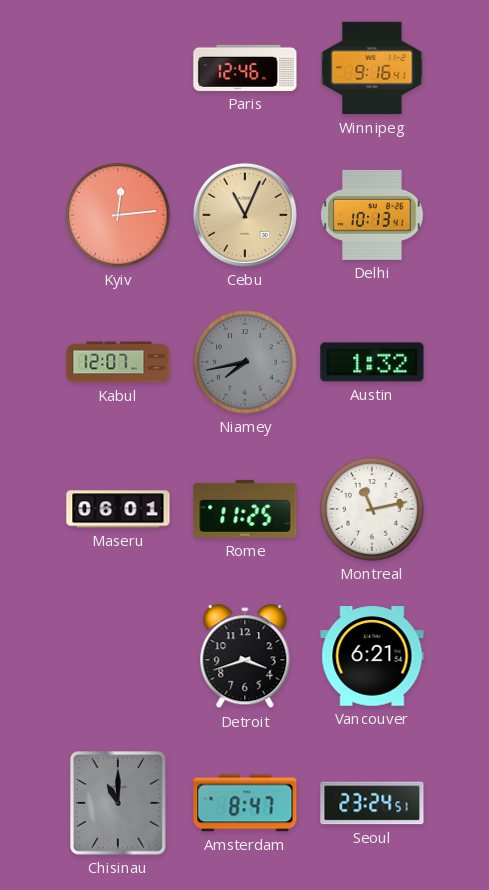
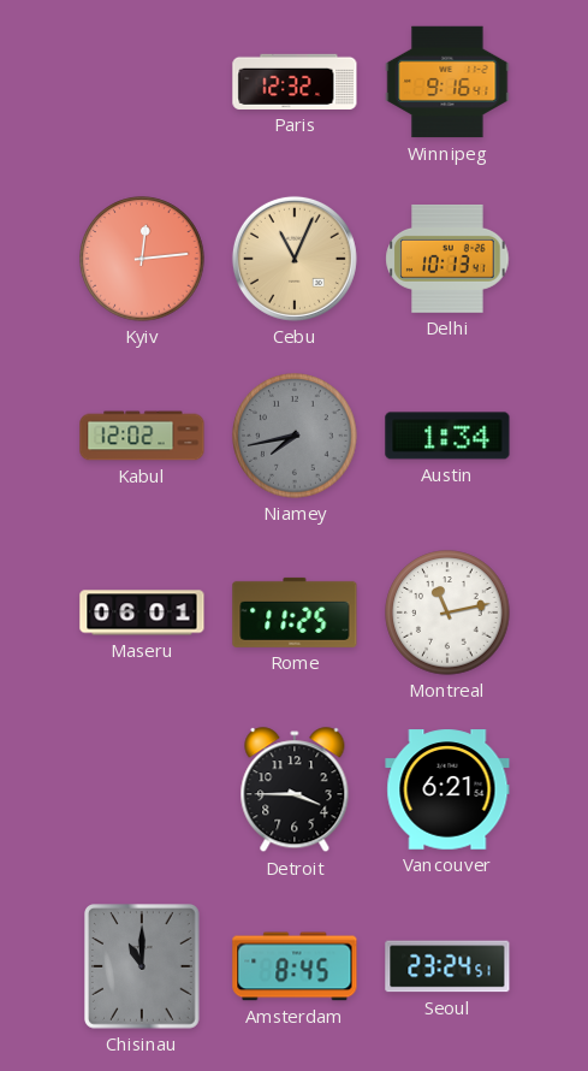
Paris: 12:46 -> 12:32 (295, 82)
Kabul: 12:07 -> 12:02 (142, 436)
Austin: 1:32 -> 1:34 (447, 436)
Detroit: 3:42 -> 3:45 (295, 791)
Amsterdam: 8:47 -> 8:45 (295, 966)
